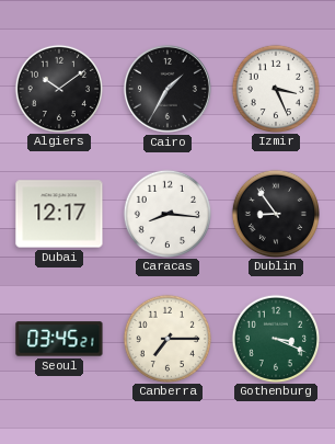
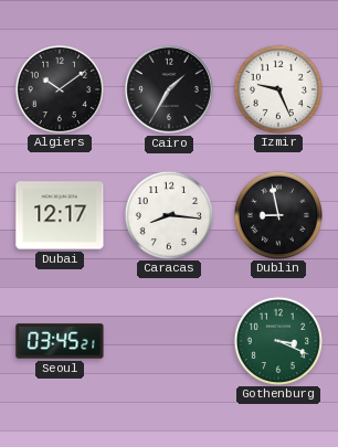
Izmir: 3:26 -> 9:26 (277, 88)
Dublin: 8:54 -> 8:58 (277, 214)
Canberra: 7:15 -> none (166, 338)
